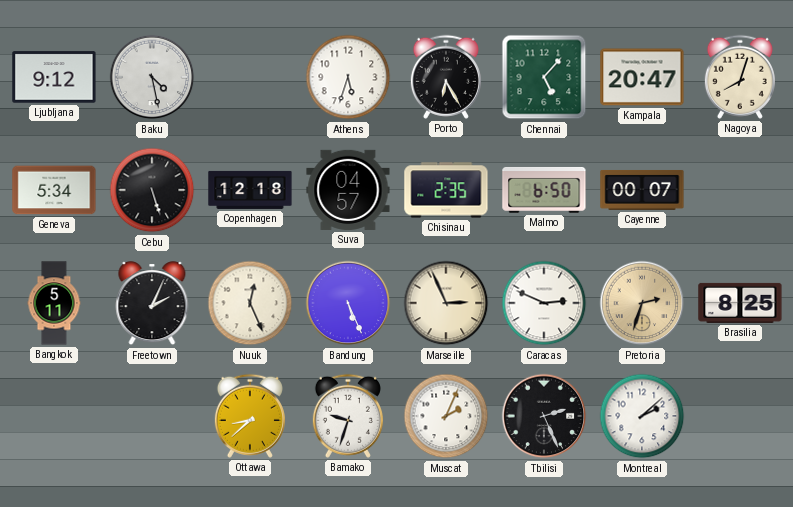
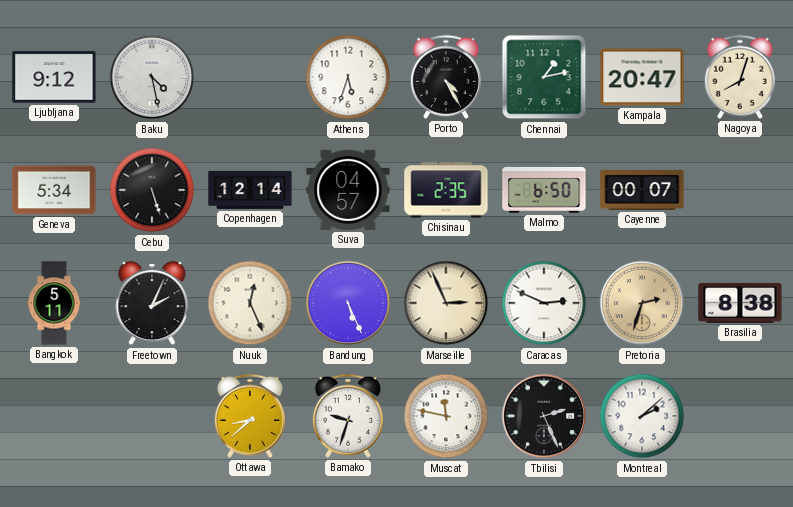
Porto: 6:25 -> 4:25 (446, 77)
Chennai: 5:07 -> 1:13 (544, 77)
Copenhagen: 12:18 -> 12:14 (250, 190)
Brasilia: 8:25 -> 8:38 (740, 303)
Muscat: 2:04 -> 11:47 (446, 416)
